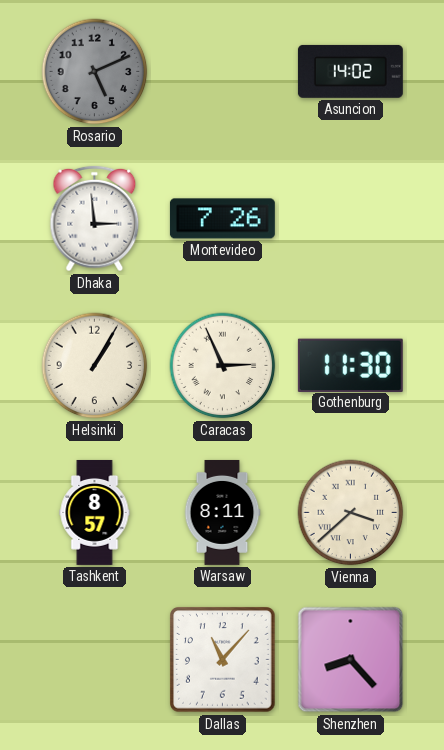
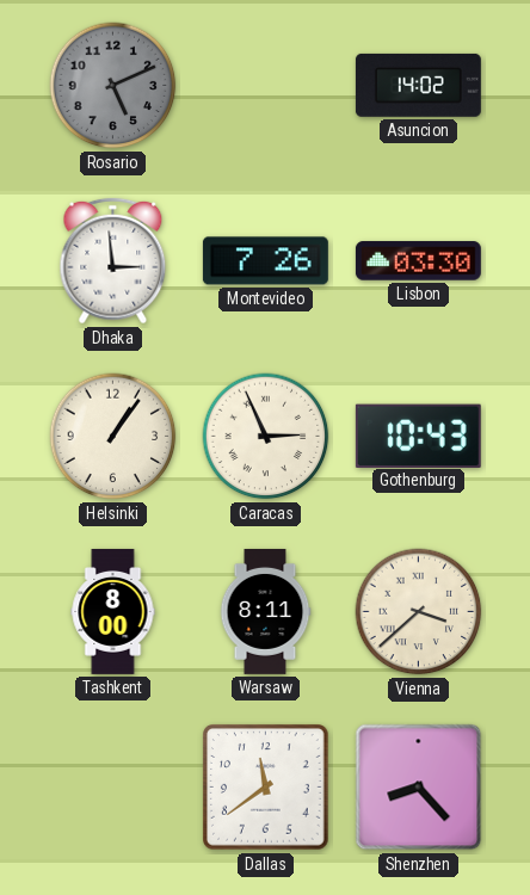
Lisbon: none -> 03:30 (418, 261)
Helsinki: 1:05 -> 1:06 (113, 437)
Gothenburg: 11:30 -> 10:43 (418, 436)
Tashkent: 8:57 -> 8:00 (113, 611)
Dallas: 11:07 -> 11:39 (266, 788)
